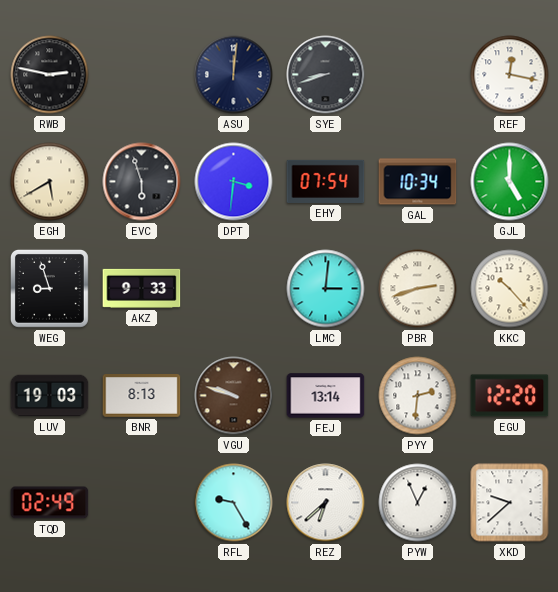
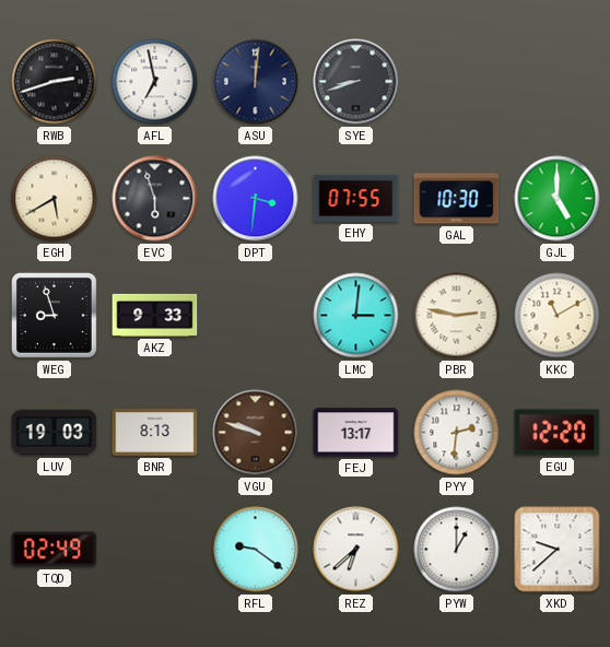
RWB: 2:47 -> 2:42 (55, 82)
AFL: none -> 6:58 (155, 82)
REF: 12:17 -> none (510, 75)
EHY: 07:54 -> 07:55 (356, 198)
GAL: 10:34 -> 10:30 (457, 199)
PBR: 2:42 -> 2:47 (457, 316)
KKC: 10:23 -> 11:10 (558, 316)
FEJ: 13:14 -> 13:17 (356, 433)
RFL: 9:25 -> 9:21 (256, 550)
PYW: 12:56 -> 1:00 (457, 550)
